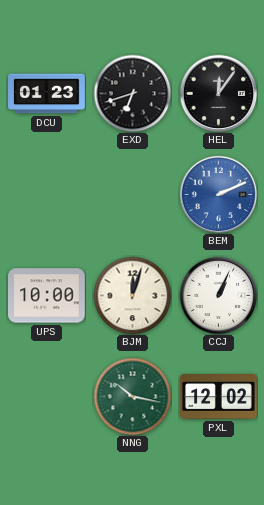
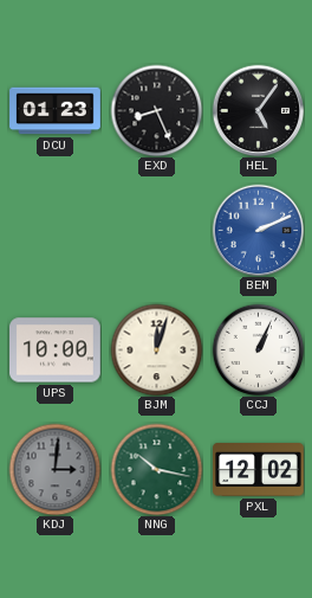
EXD: 6:42 -> 8:26 (156, 110)
HEL: 12:06 -> 5:06 (258, 110)
KDJ: none -> 3:01 (54, 469)
